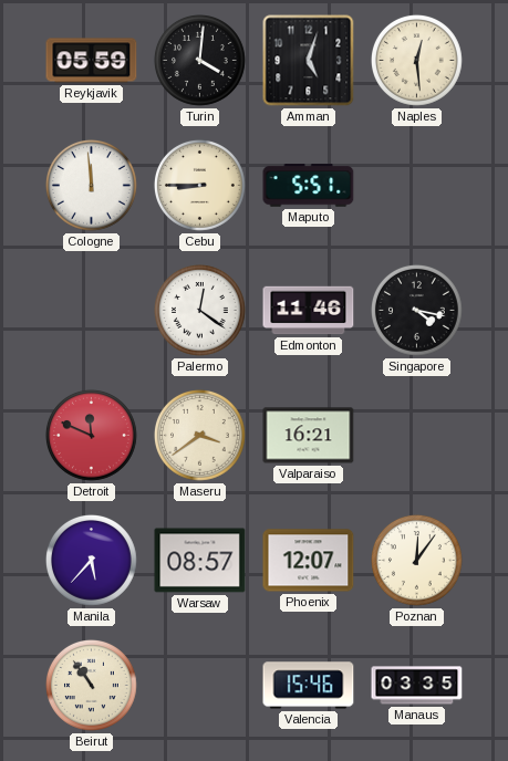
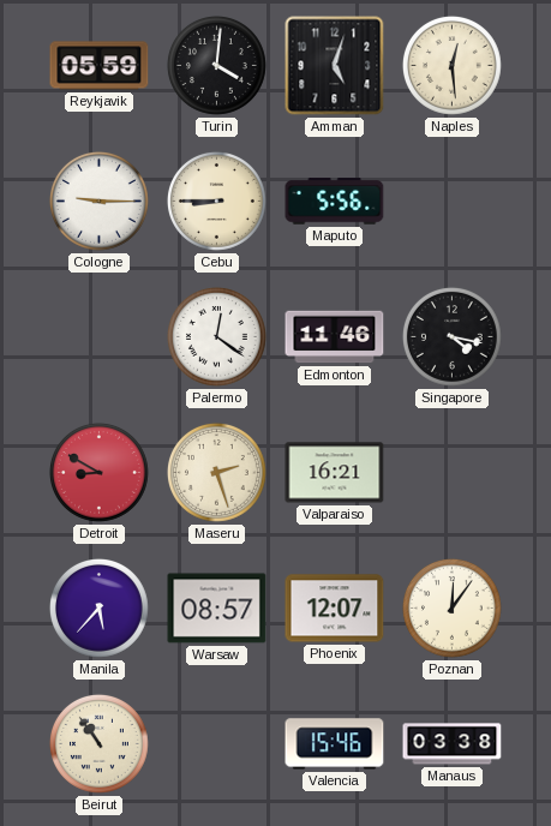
Cologne: 11:59 -> 9:15 (98, 200)
Maputo: 5:51 -> 5:56 (335, 202)
Detroit: 11:49 -> 8:50 (98, 472)
Maseru: 3:39 -> 2:27 (216, 472)
Manaus: 03:35 -> 03:38 (453, 744)
